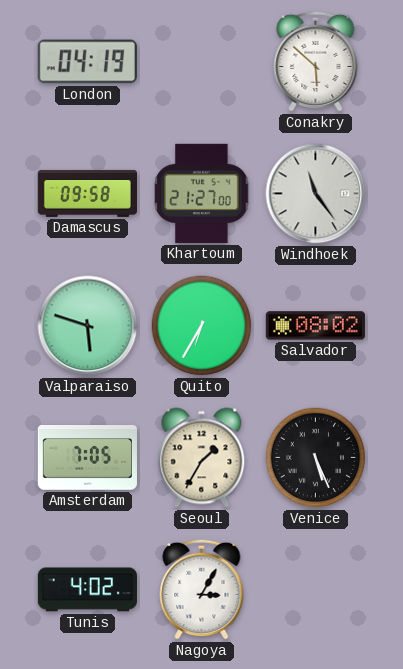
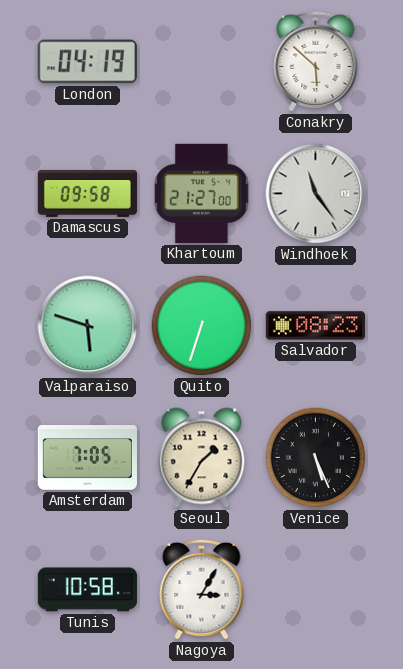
Quito: 6:35 -> 6:33 (202, 326)
Salvador: 08:02 -> 08:23 (315, 326)
Tunis: 4:02 -> 10:58 (87, 590)
